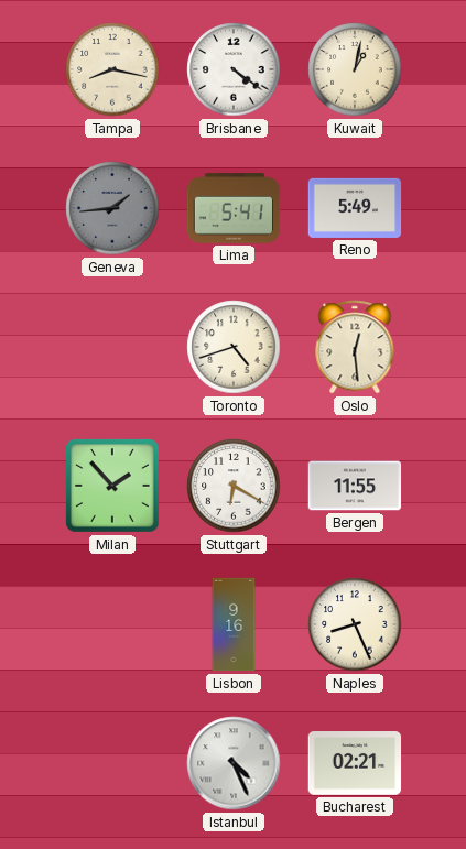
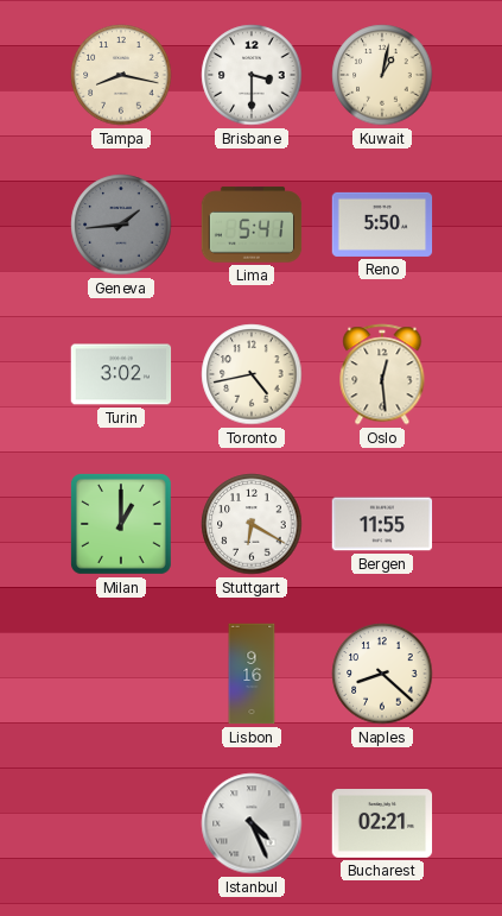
Brisbane: 4:21 -> 3:30 (252, 75)
Reno: 5:49 -> 5:50 (382, 225)
Turin: none -> 3:02 (121, 374)
Toronto: 4:42 -> 4:43 (252, 374)
Milan: 1:53 -> 1:00 (121, 524)
Naples: 8:26 -> 8:22 (382, 674)
